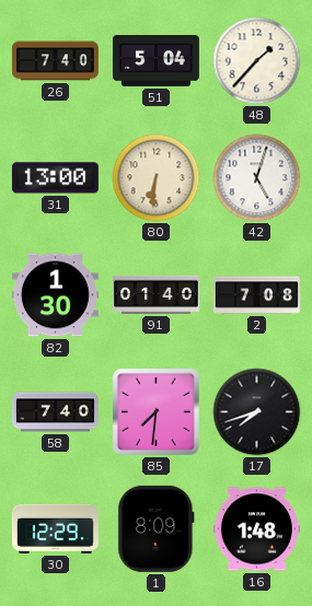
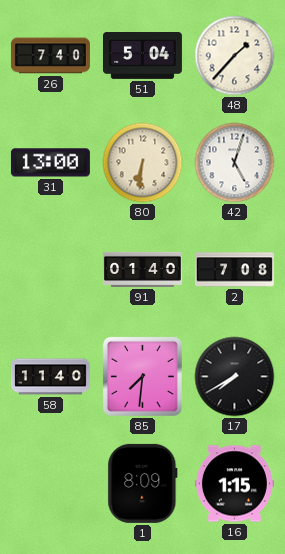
82: 1:30 -> none (55, 295)
58: 7:40 -> 11:40 (50, 377)
17: 7:42 -> 7:40 (235, 377)
30: 12:29 -> none (55, 528)
16: 1:48 -> 1:15 (234, 484)
